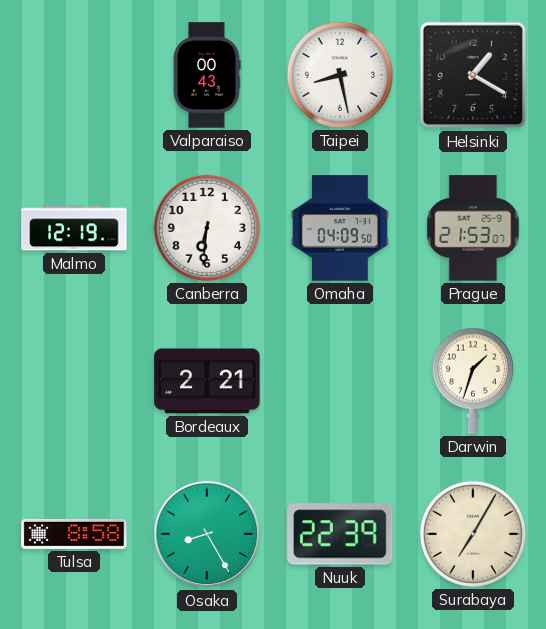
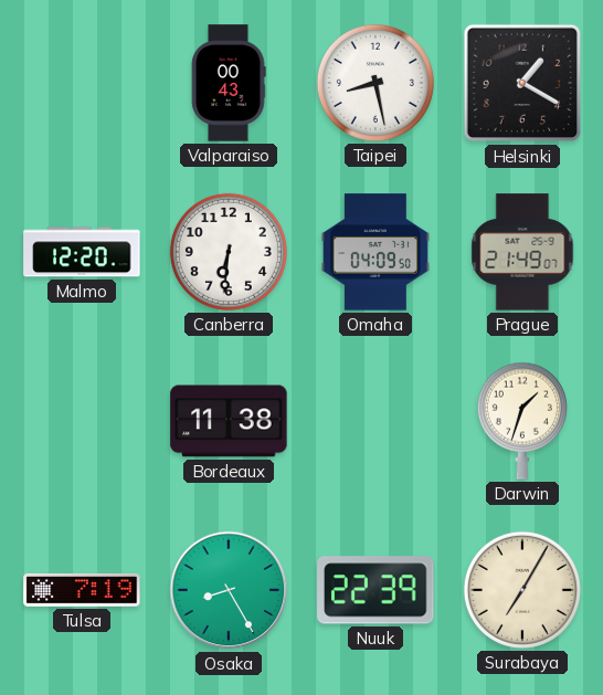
Malmo: 12:19 -> 12:20 (82, 252)
Prague: 21:53 -> 21:49 (522, 252)
Bordeaux: 2:21 -> 11:38 (229, 421)
Tulsa: 8:58 -> 7:19 (82, 590)
